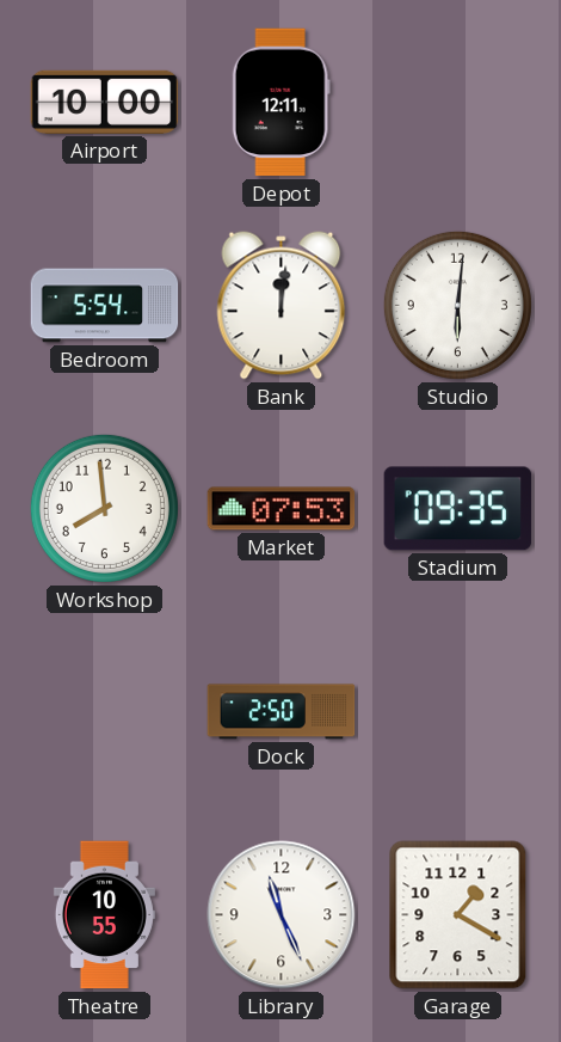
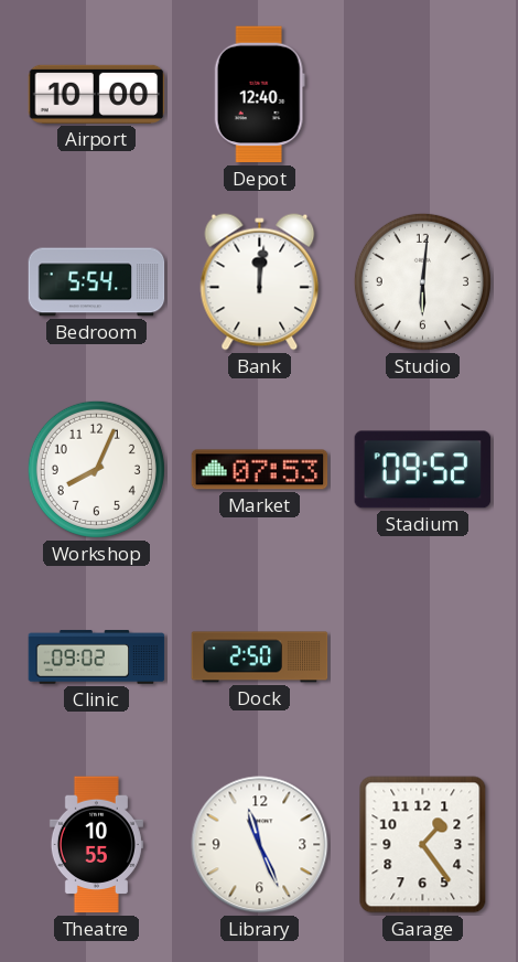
Depot: 12:11 -> 12:40 (259, 95)
Workshop: 7:59 -> 8:04 (96, 469)
Stadium: 09:35 -> 09:52 (423, 470)
Clinic: none -> 09:02 (97, 658)
Garage: 1:20 -> 1:24 (423, 845)
